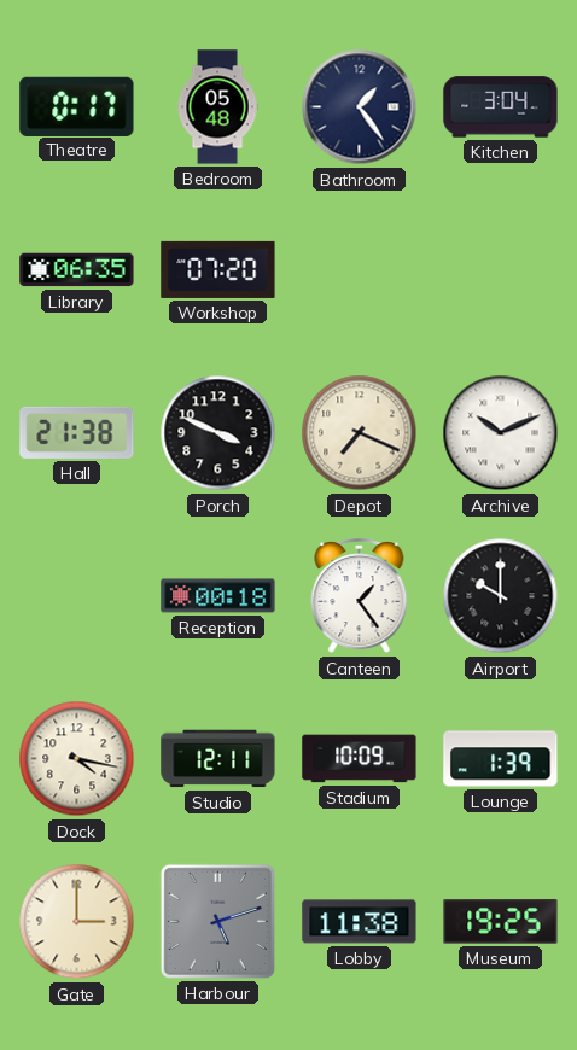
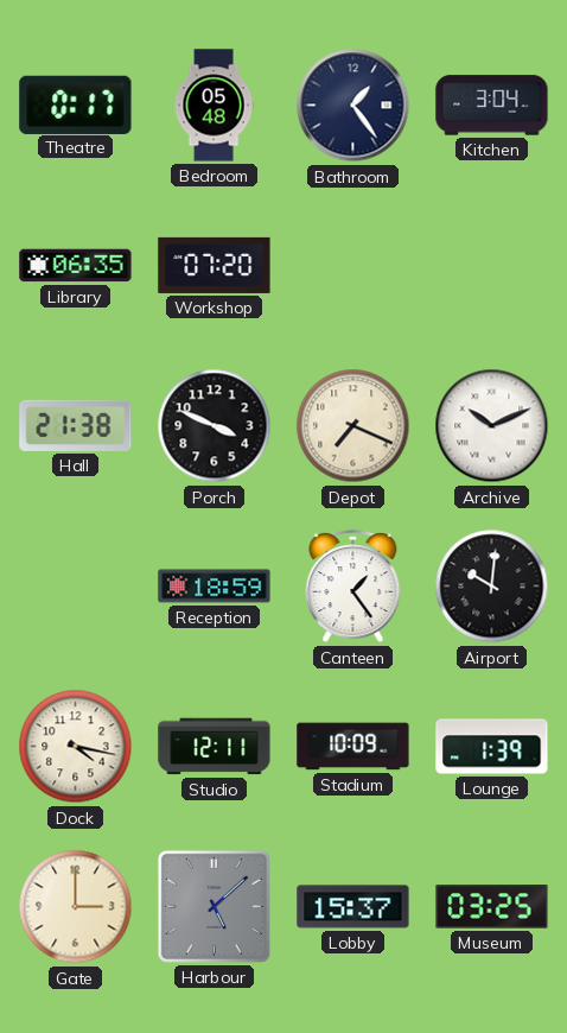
Reception: 00:18 -> 18:59 (215, 587)
Airport: 10:00 -> 10:01 (492, 587)
Harbour: 5:12 -> 5:08 (214, 906)
Lobby: 11:38 -> 15:37 (353, 907)
Museum: 19:25 -> 03:25 (492, 907)
